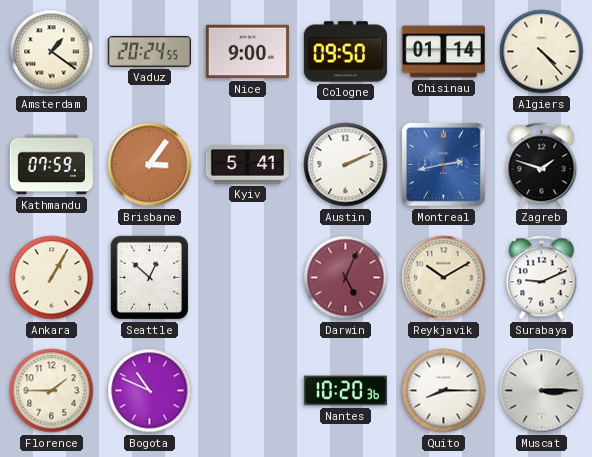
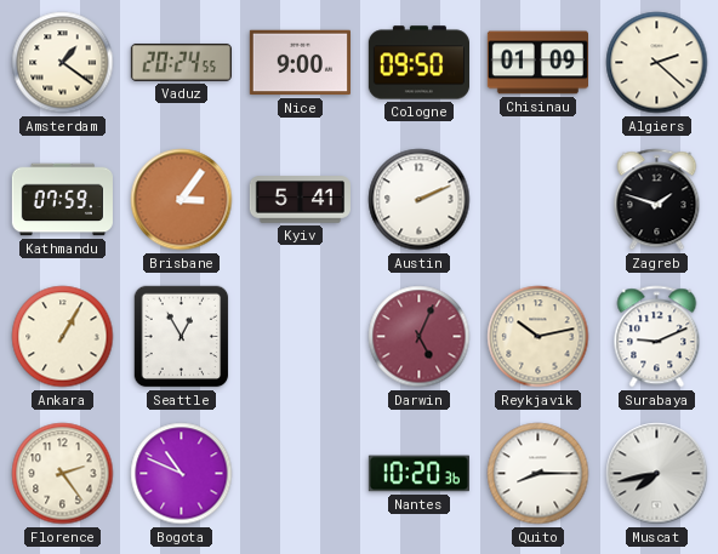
Chisinau: 01:14 -> 01:09 (537, 63)
Algiers: 4:23 -> 2:22 (657, 63)
Montreal: 2:43 -> none (444, 165)
Seattle: 12:52 -> 12:55 (182, 337)
Reykjavik: 10:10 -> 10:13 (538, 337)
Florence: 1:45 -> 2:24 (63, 474)
Muscat: 3:15 -> 7:43 (657, 474)
